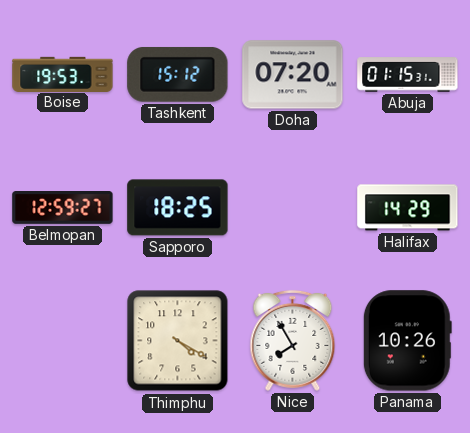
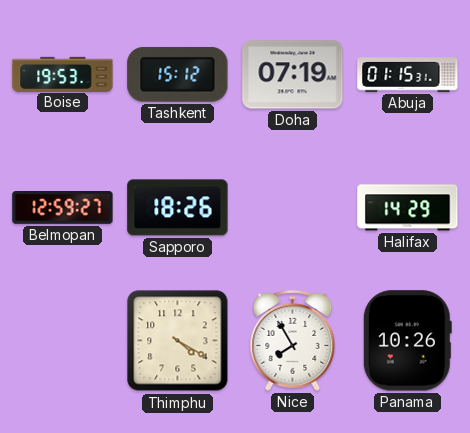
Doha: 07:20 -> 07:19 (293, 75)
Sapporo: 18:25 -> 18:26 (178, 208)
